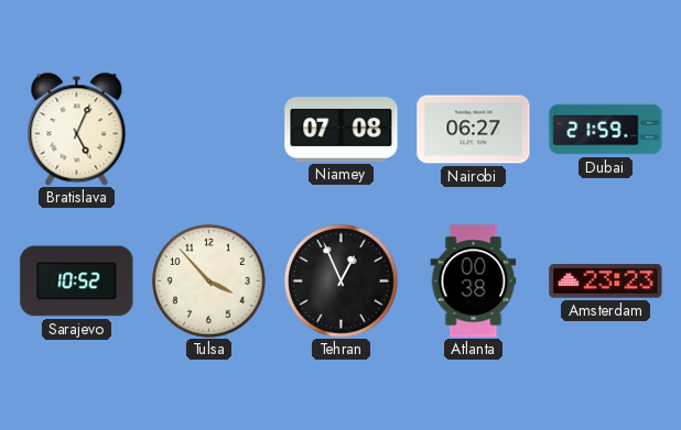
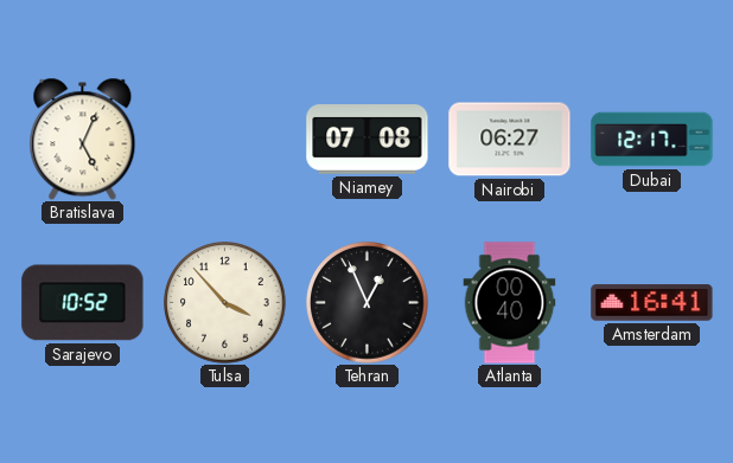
Dubai: 21:59 -> 12:17 (652, 140)
Atlanta: 00:38 -> 00:40 (510, 303)
Amsterdam: 23:23 -> 16:41 (652, 303)
